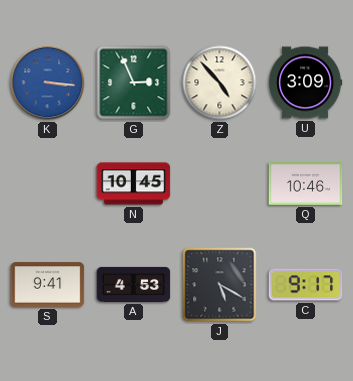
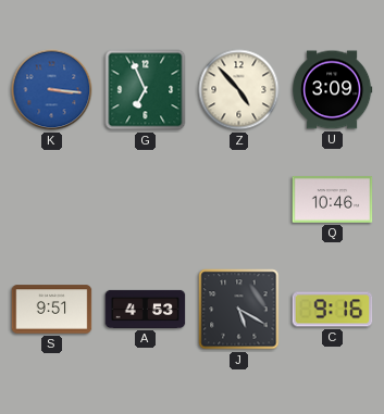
G: 2:56 -> 6:56 (146, 90)
N: 10:45 -> none (134, 184)
S: 9:41 -> 9:51 (52, 310)
C: 9:17 -> 9:16 (333, 310)
